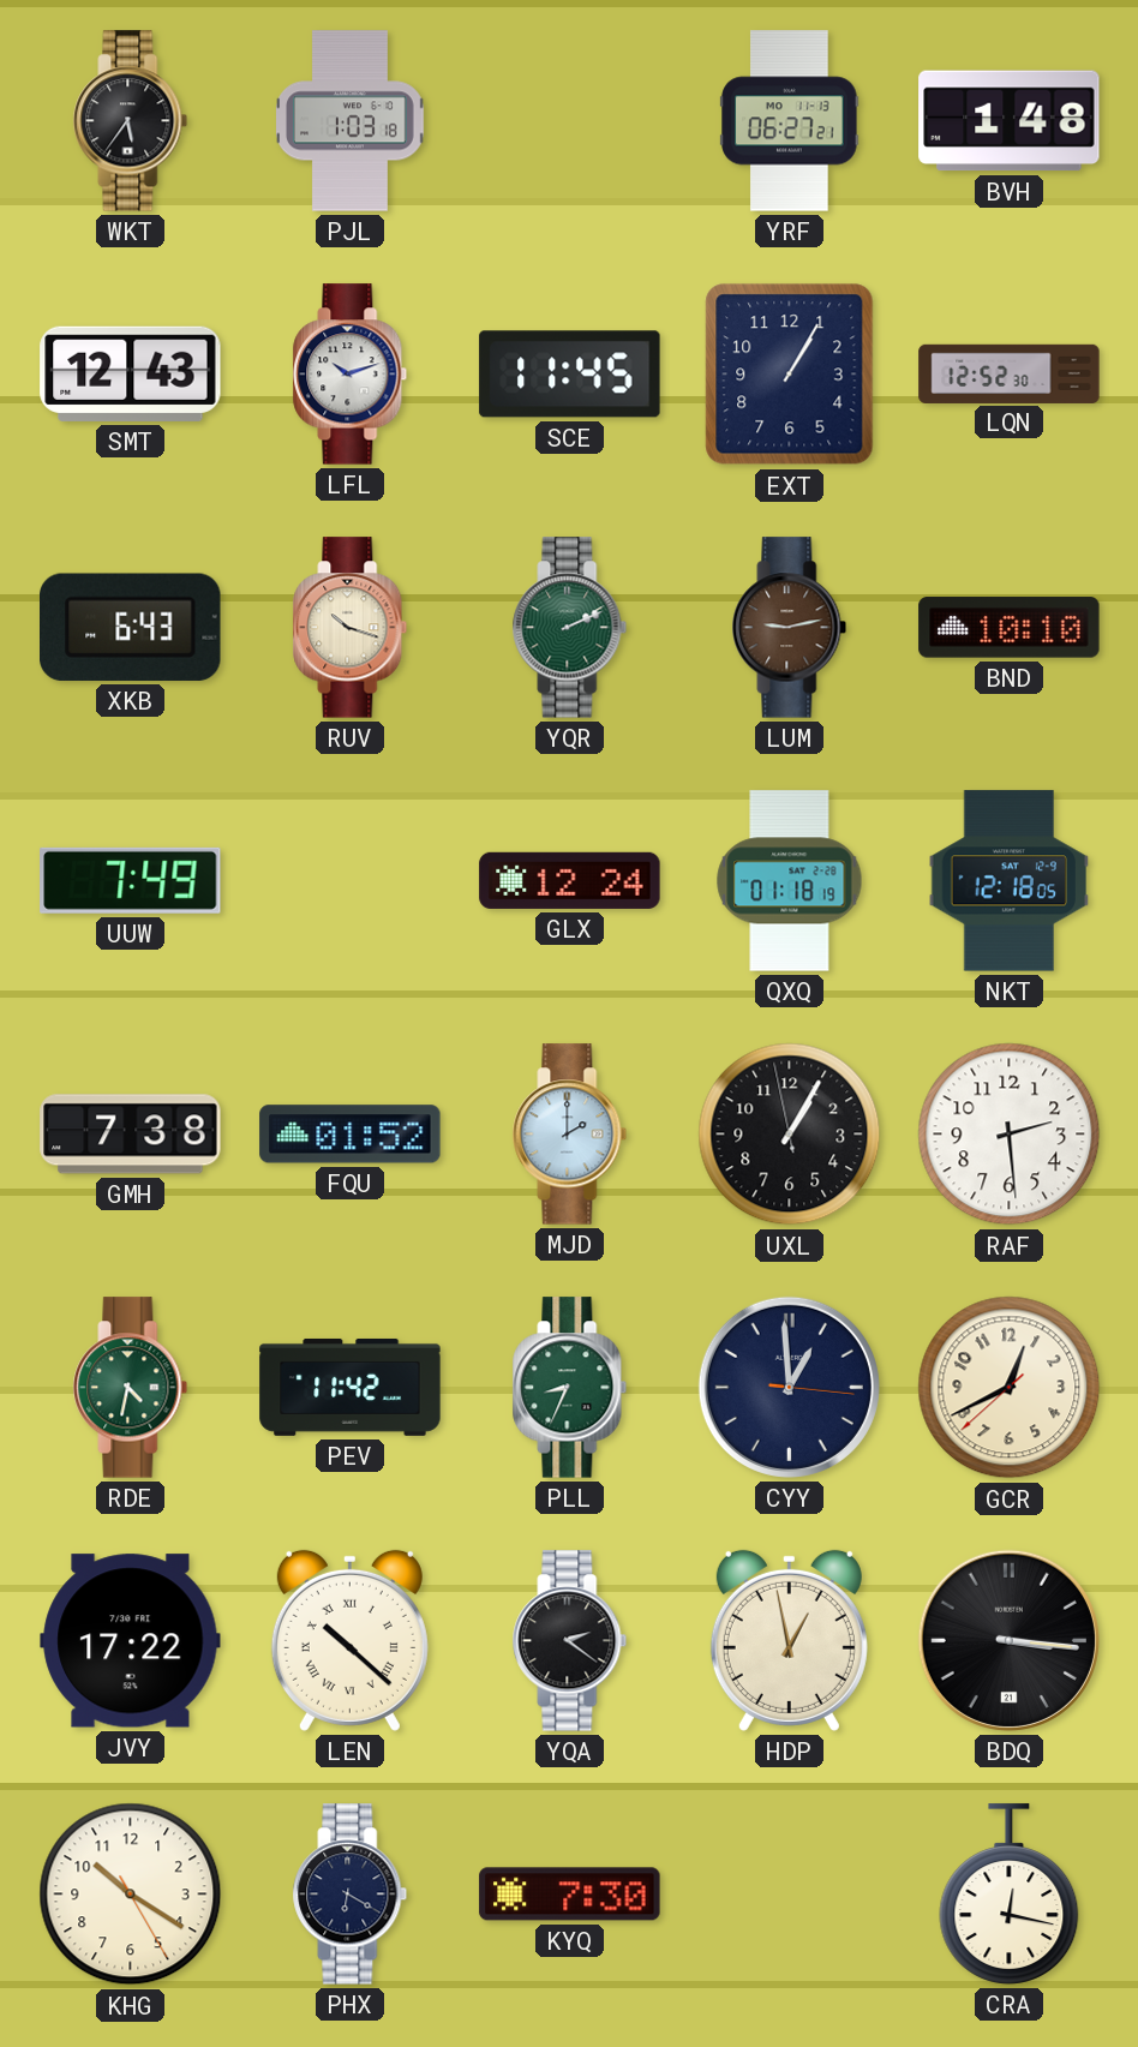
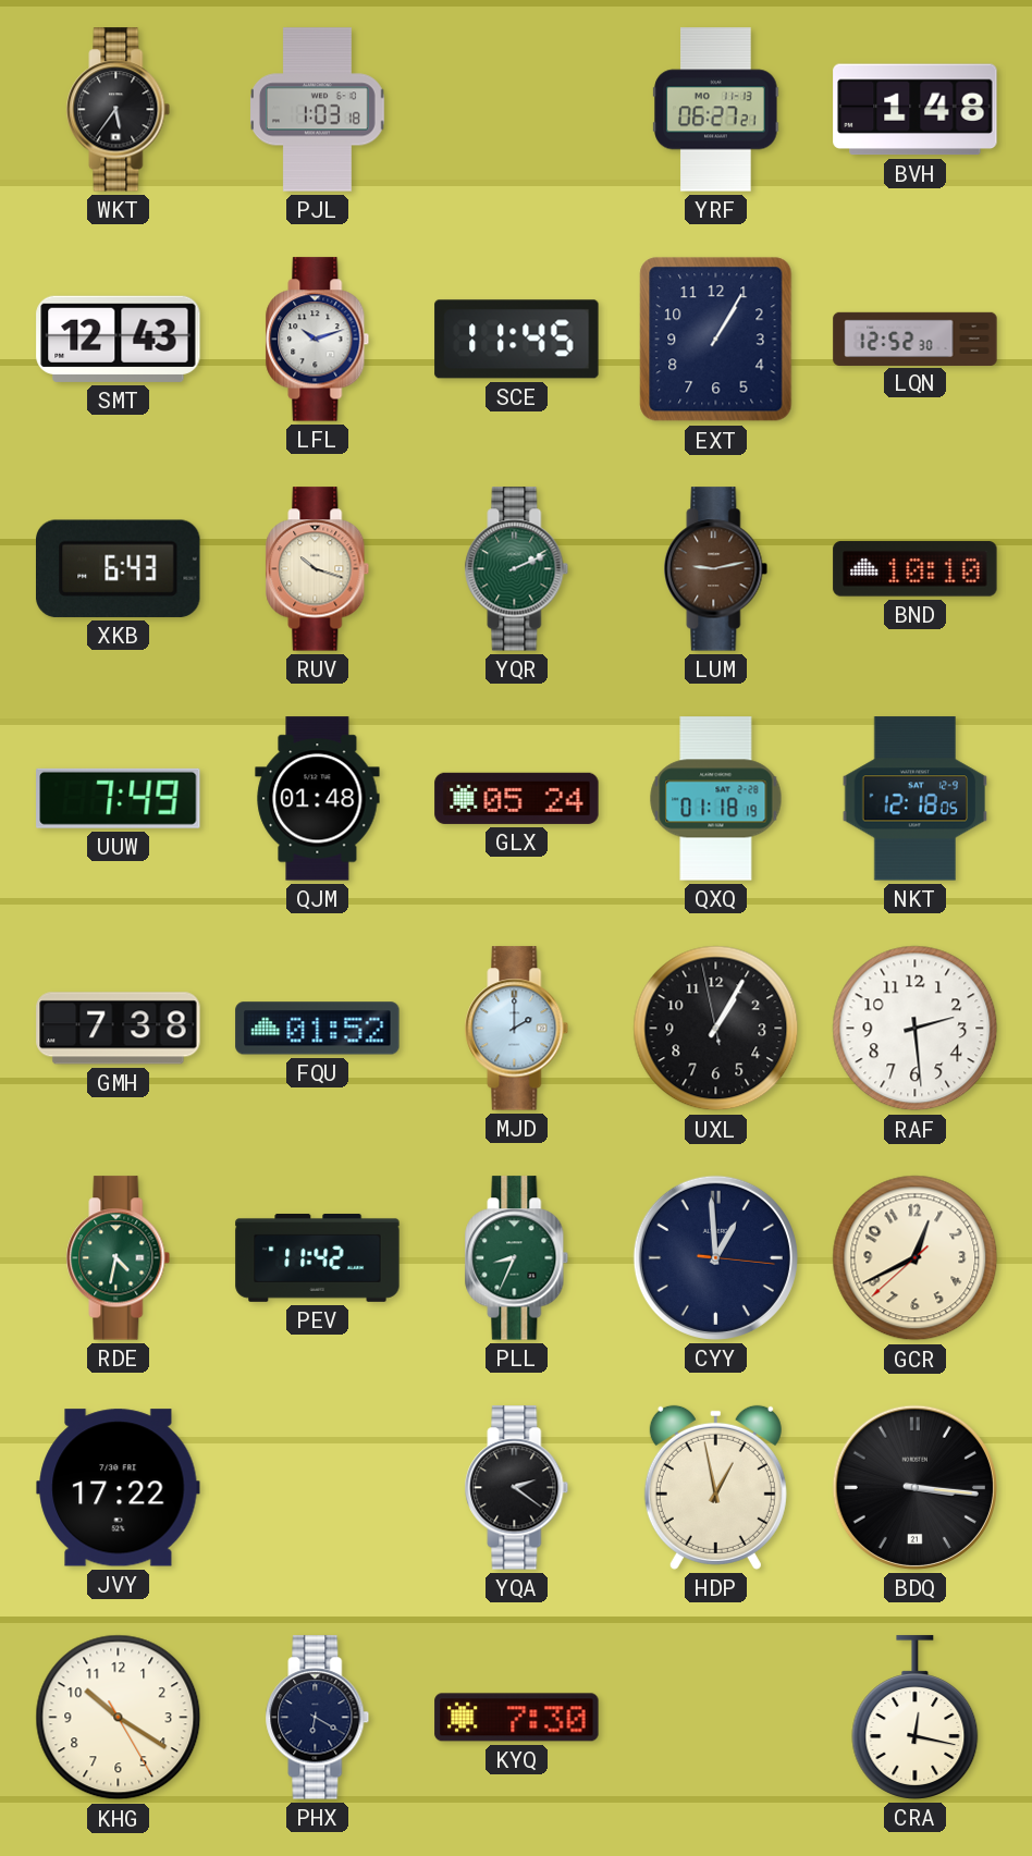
QJM: none -> 01:48 (318, 799)
GLX: 12:24 -> 05:24 (517, 798)
LEN: 10:22 -> none (349, 1640)
